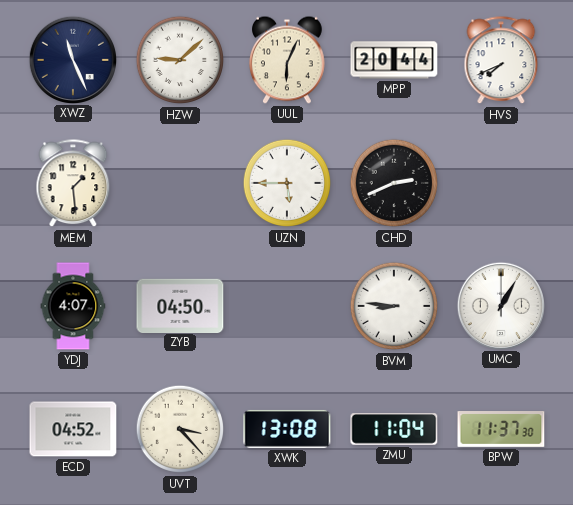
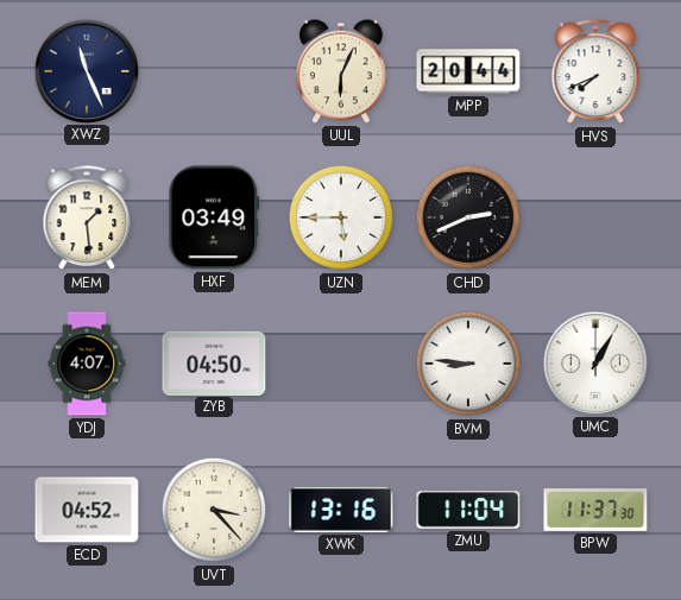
HZW: 9:08 -> none (180, 60)
HXF: none -> 03:49 (214, 217)
XWK: 13:08 -> 13:16 (341, 510)
